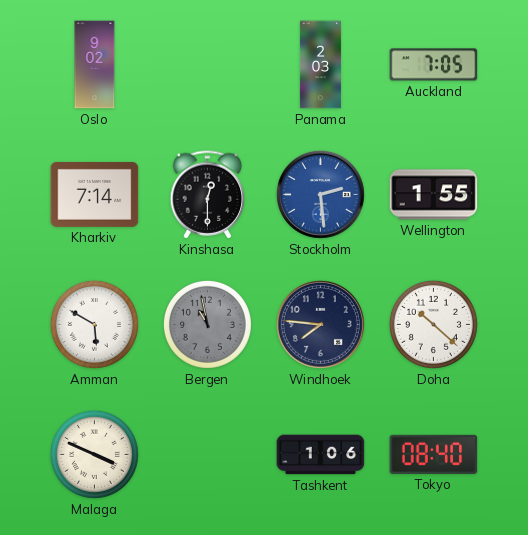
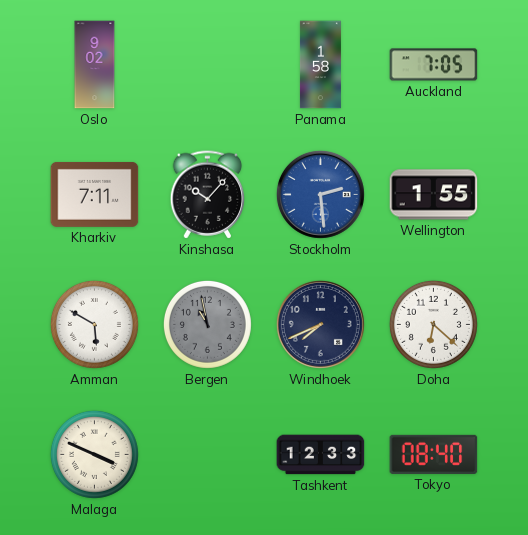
Panama: 2:03 -> 1:58 (320, 65)
Kharkiv: 7:14 -> 7:11 (95, 194)
Kinshasa: 12:30 -> 10:07 (208, 195)
Windhoek: 7:46 -> 7:41 (320, 324)
Doha: 10:22 -> 6:22 (433, 324)
Tashkent: 1:06 -> 12:33 (321, 455)
